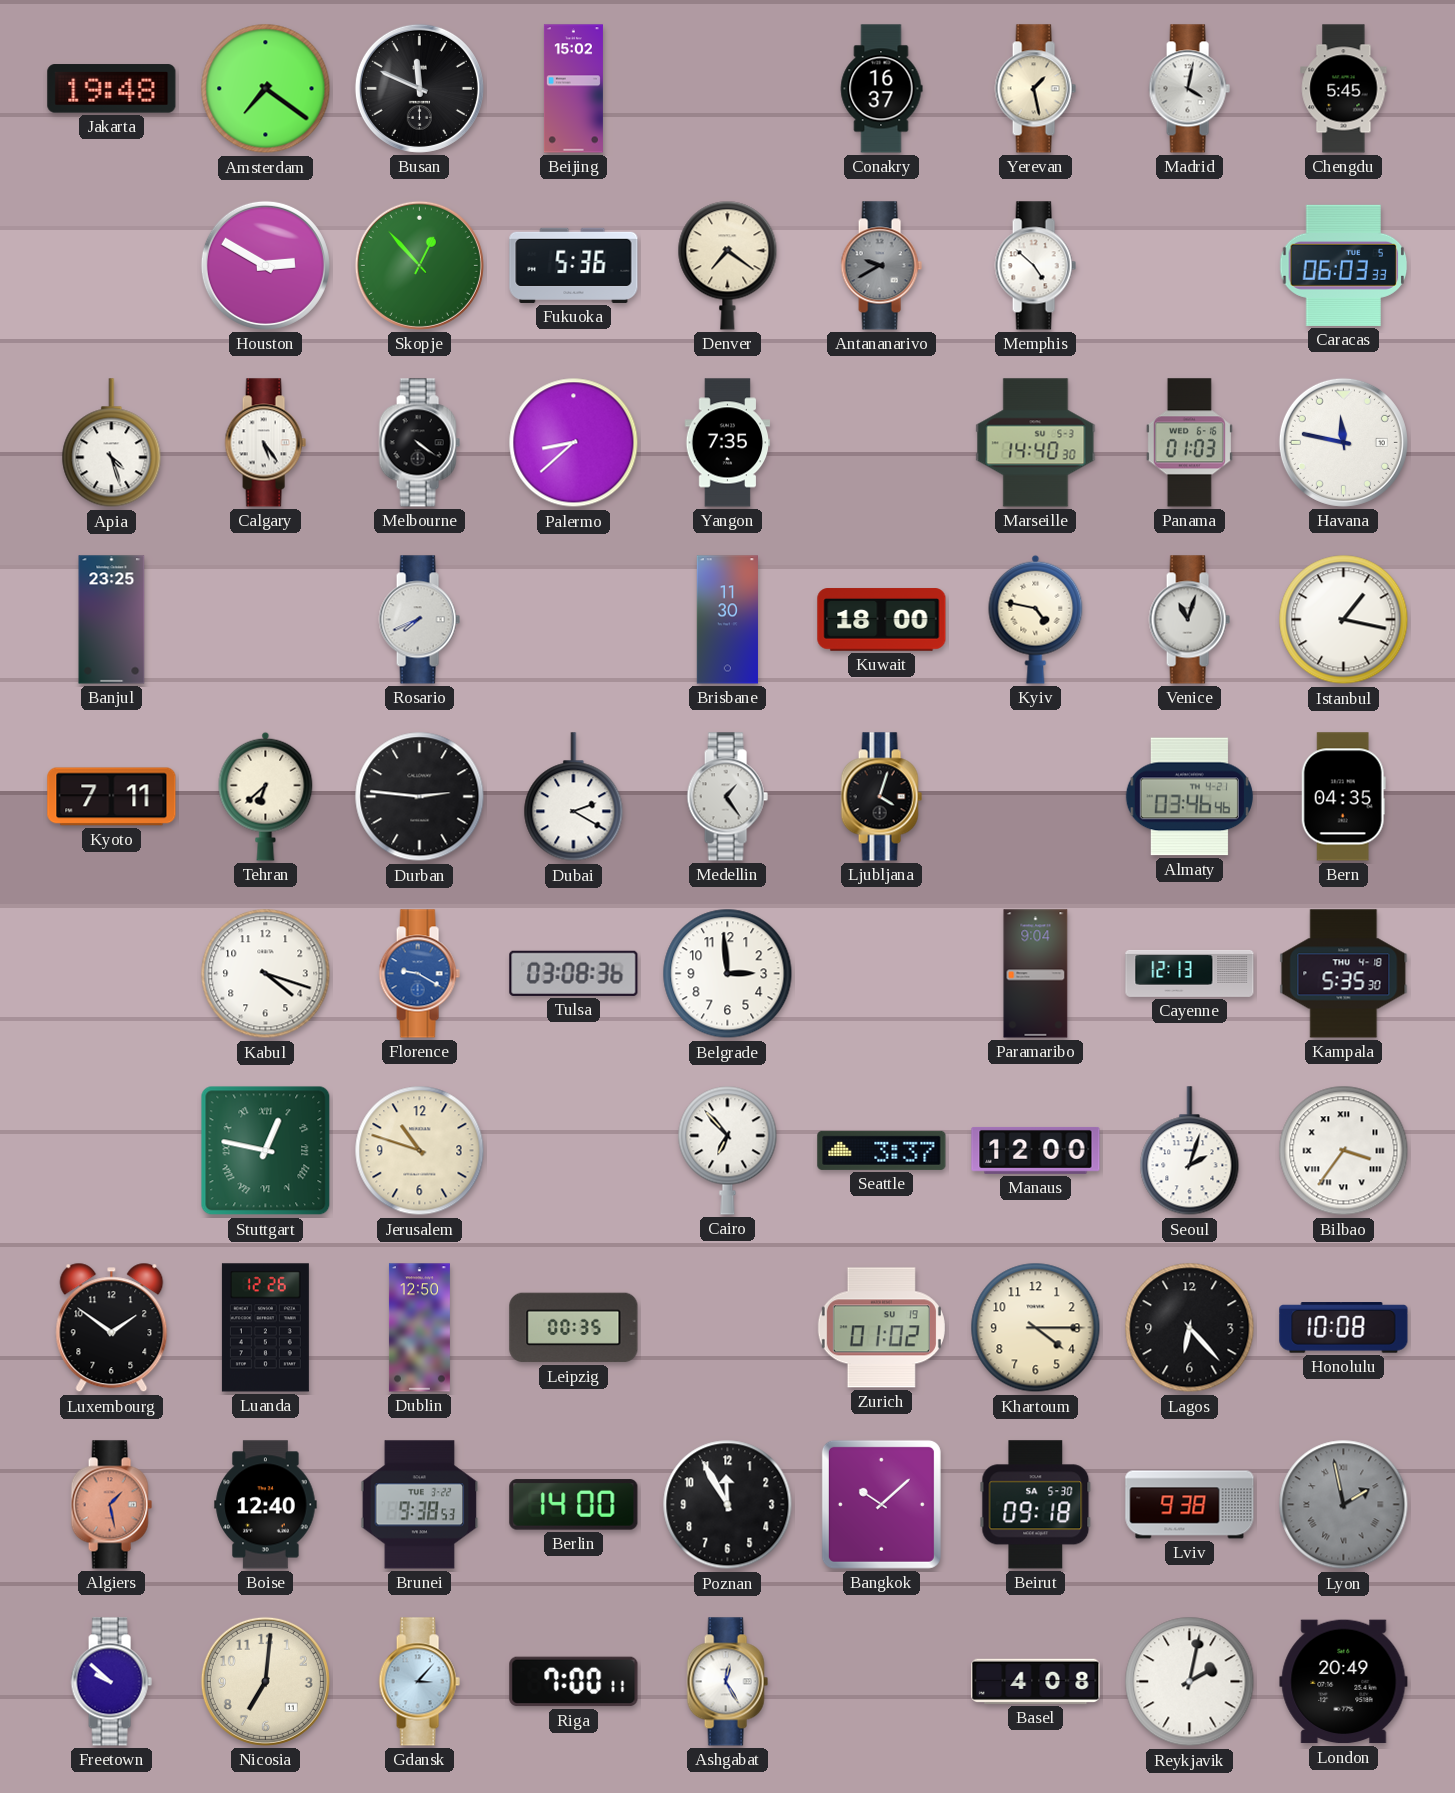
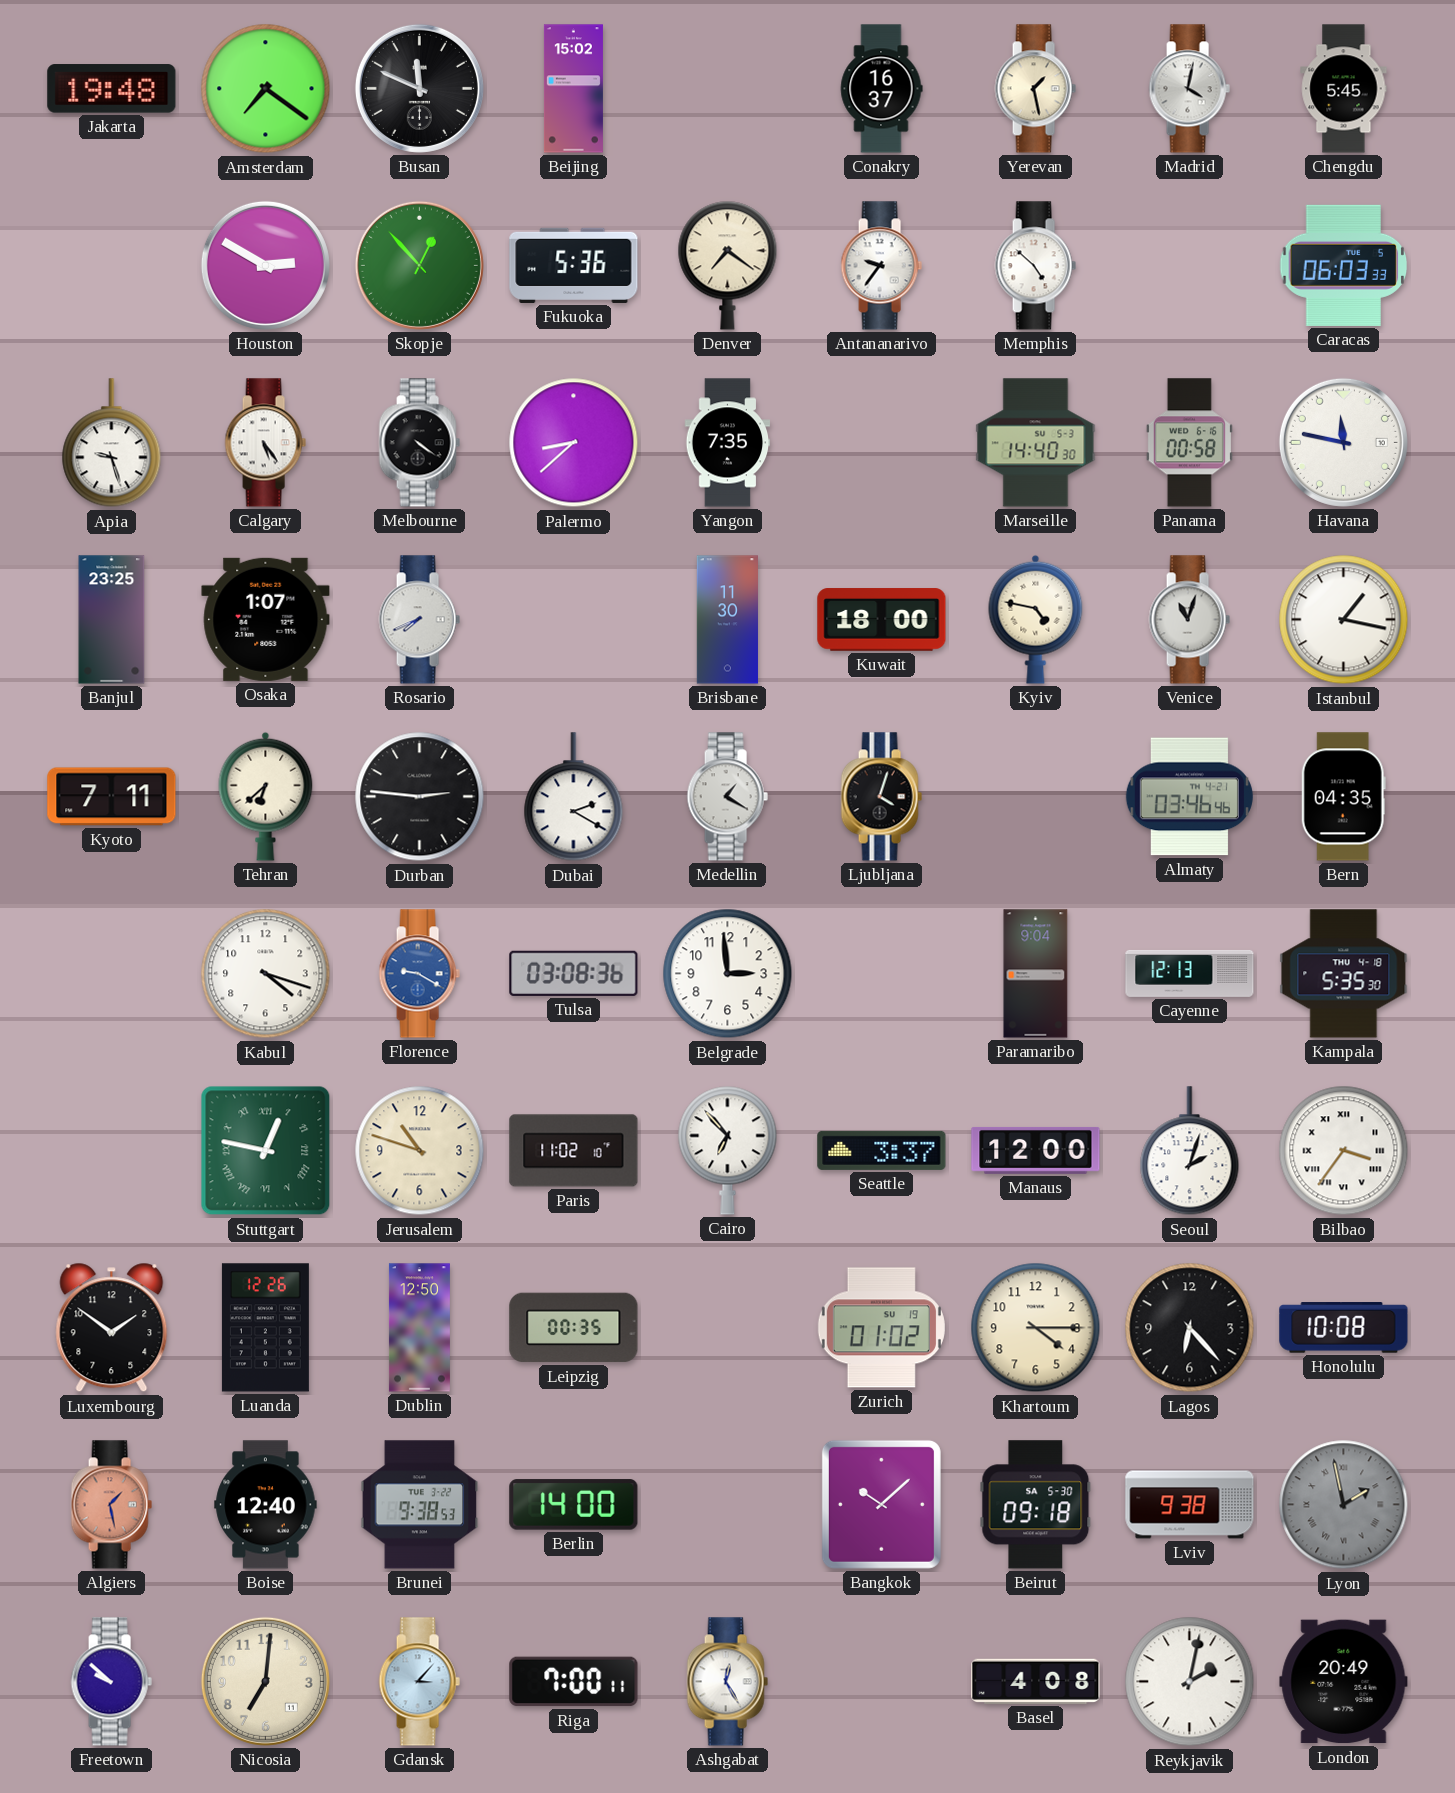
Antananarivo: 9:40 -> 9:36 (881, 266)
Antananarivo dial: grey -> white (881, 266)
Apia: 4:27 -> 9:27 (112, 443)
Panama: 01:03 -> 00:58 (1189, 443)
Osaka: none -> 1:07 (266, 619)
Medellin: 1:24 -> 1:20 (727, 797)
Paris: none -> 11:02 (574, 1151)
Poznan: 11:55 -> none (728, 1505)
